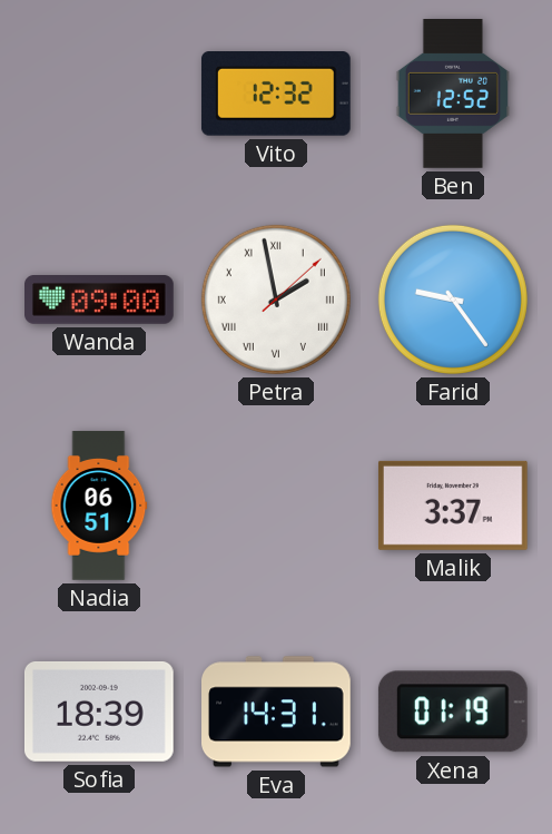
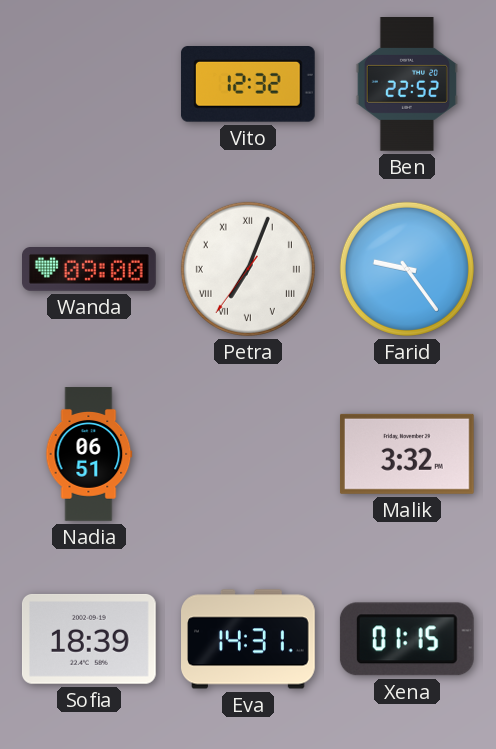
Ben: 12:52 -> 22:52 (407, 85)
Petra: 1:58 -> 7:03 (248, 269)
Malik: 3:37 -> 3:32 (407, 454)
Xena: 01:19 -> 01:15 (407, 639)
